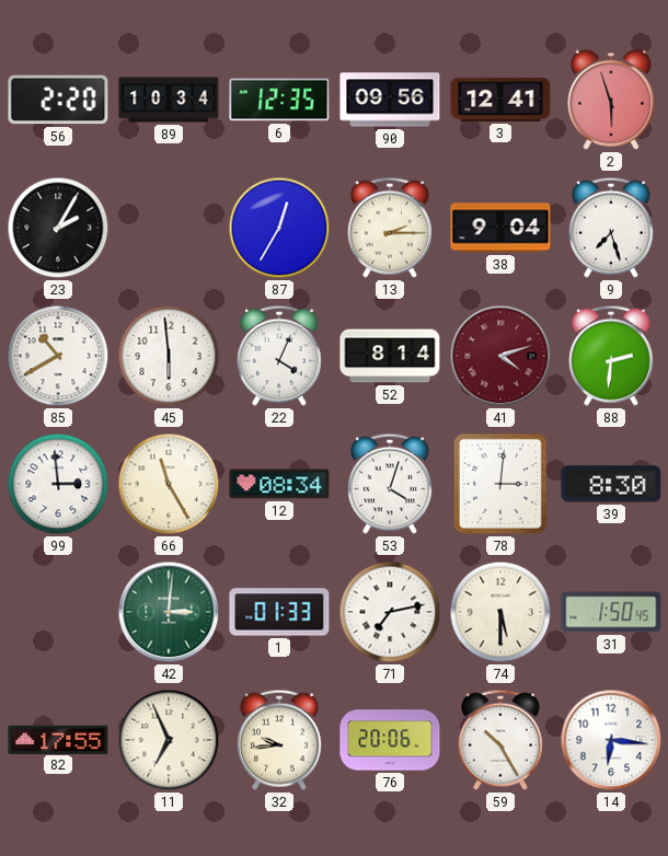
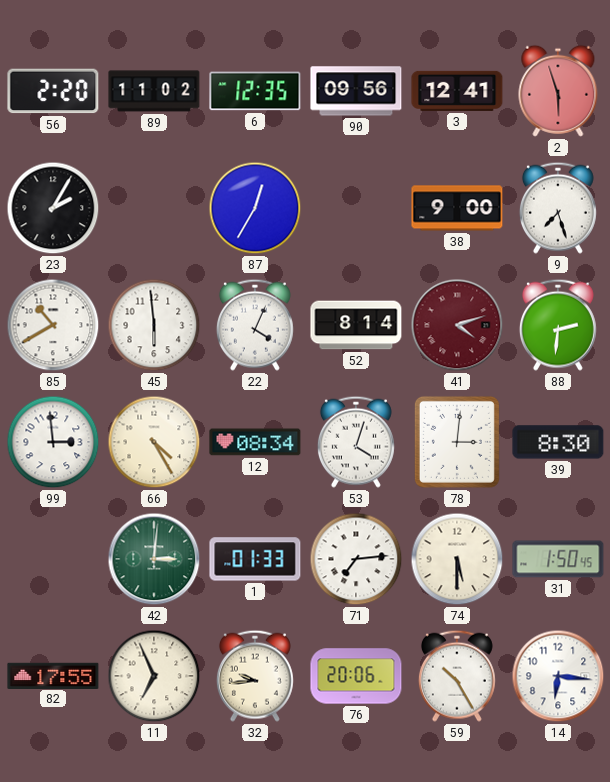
89: 10:34 -> 11:02 (154, 91)
13: 2:15 -> none (390, 228)
38: 9:04 -> 9:00 (457, 208)
66: 11:25 -> 4:25 (154, 442)
71: 7:13 -> 7:14 (356, 559)
